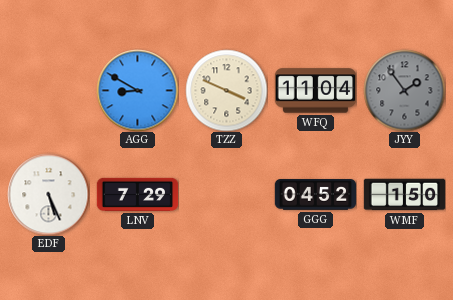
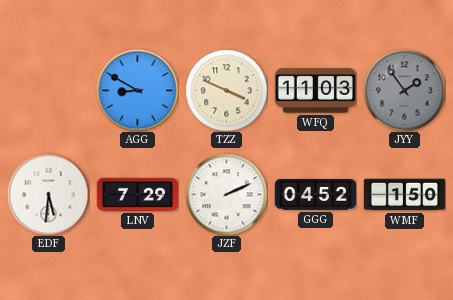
WFQ: 11:04 -> 11:03 (315, 91)
EDF: 5:26 -> 5:31 (48, 194)
JZF: none -> 2:11 (226, 194)
